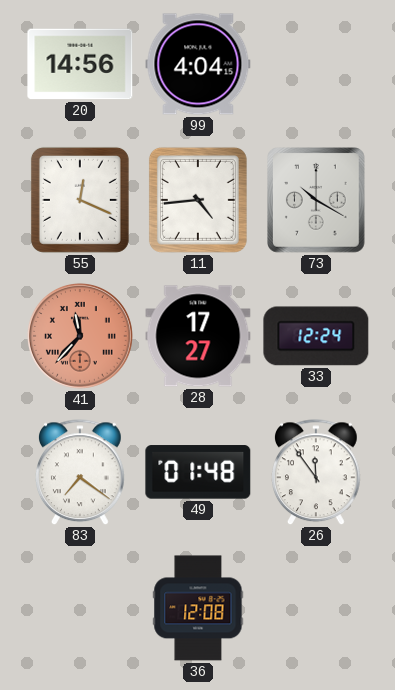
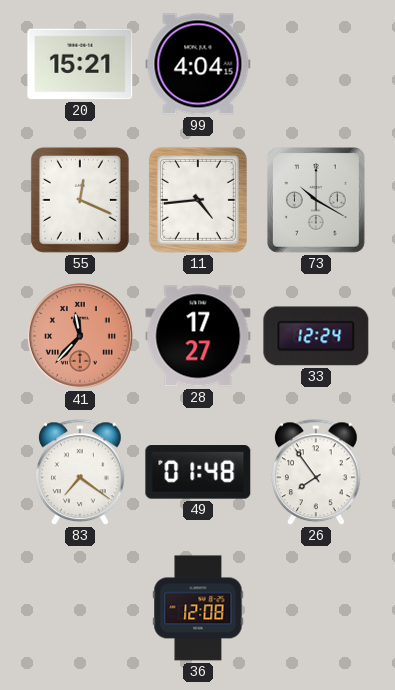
20: 14:56 -> 15:21 (80, 64)
26: 11:54 -> 7:54 (317, 473)
